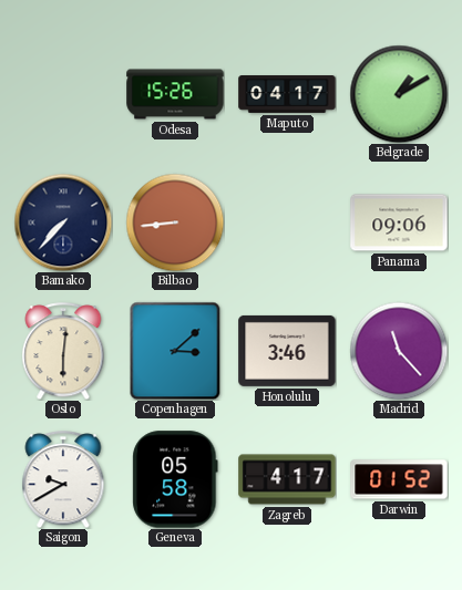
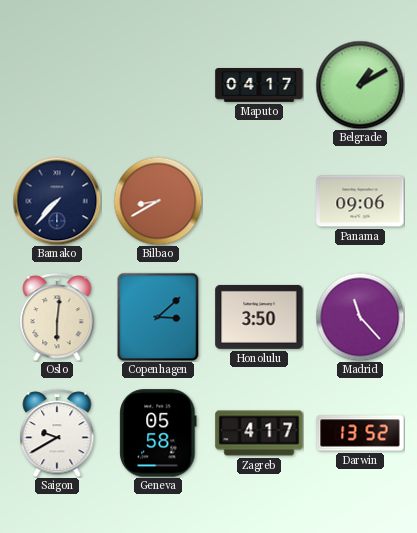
Odesa: 15:26 -> none (175, 94)
Bilbao: 8:44 -> 8:40 (158, 201)
Honolulu: 3:46 -> 3:50 (259, 317)
Darwin: 01:52 -> 13:52 (360, 433)
